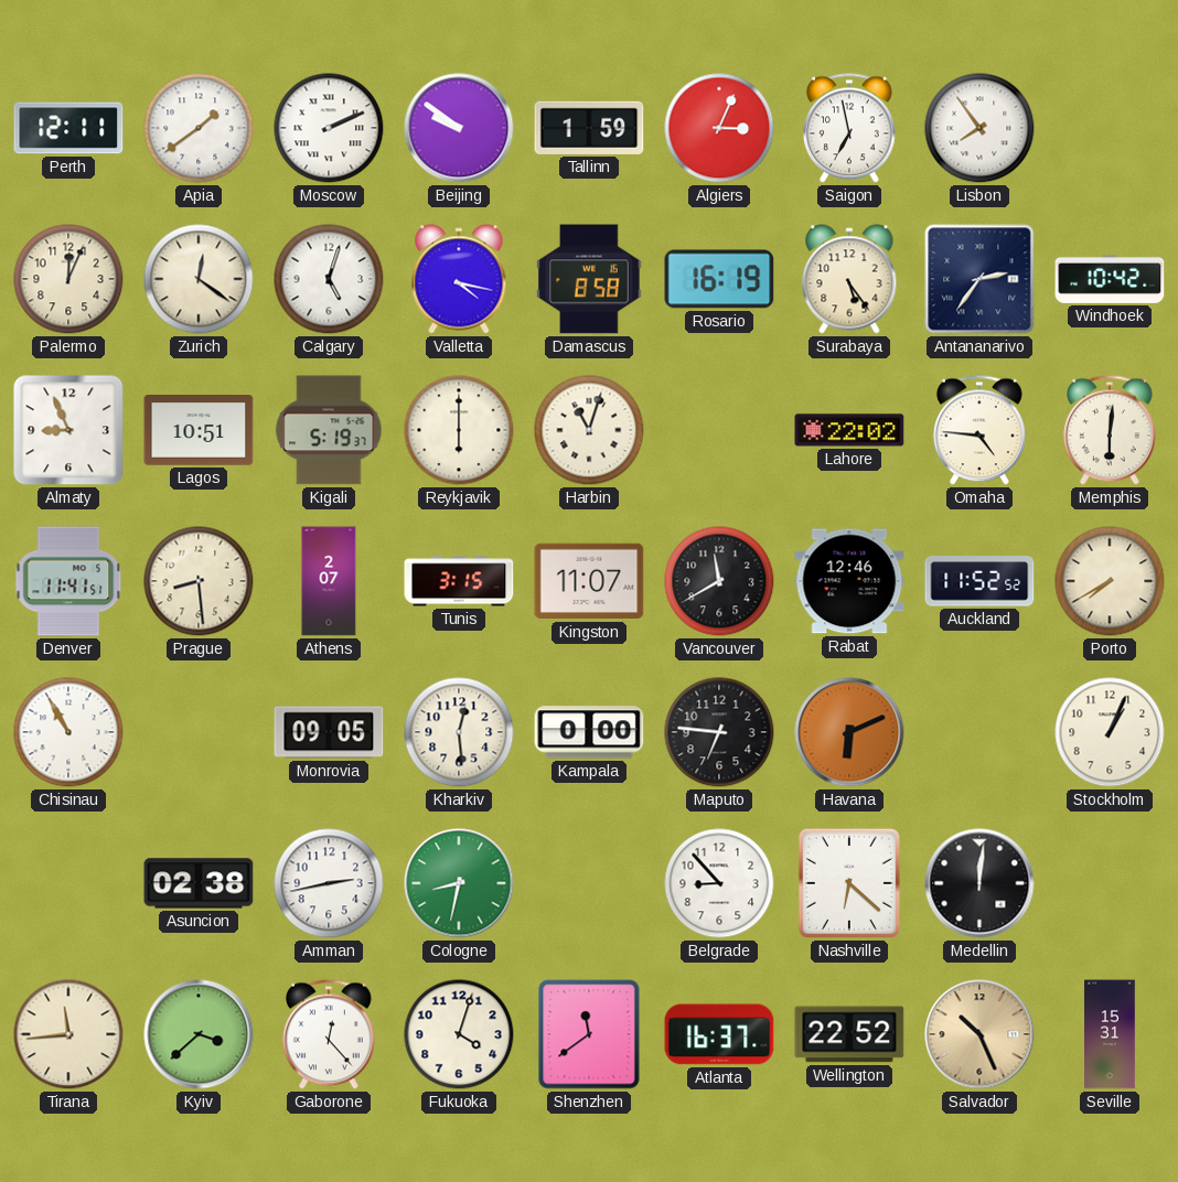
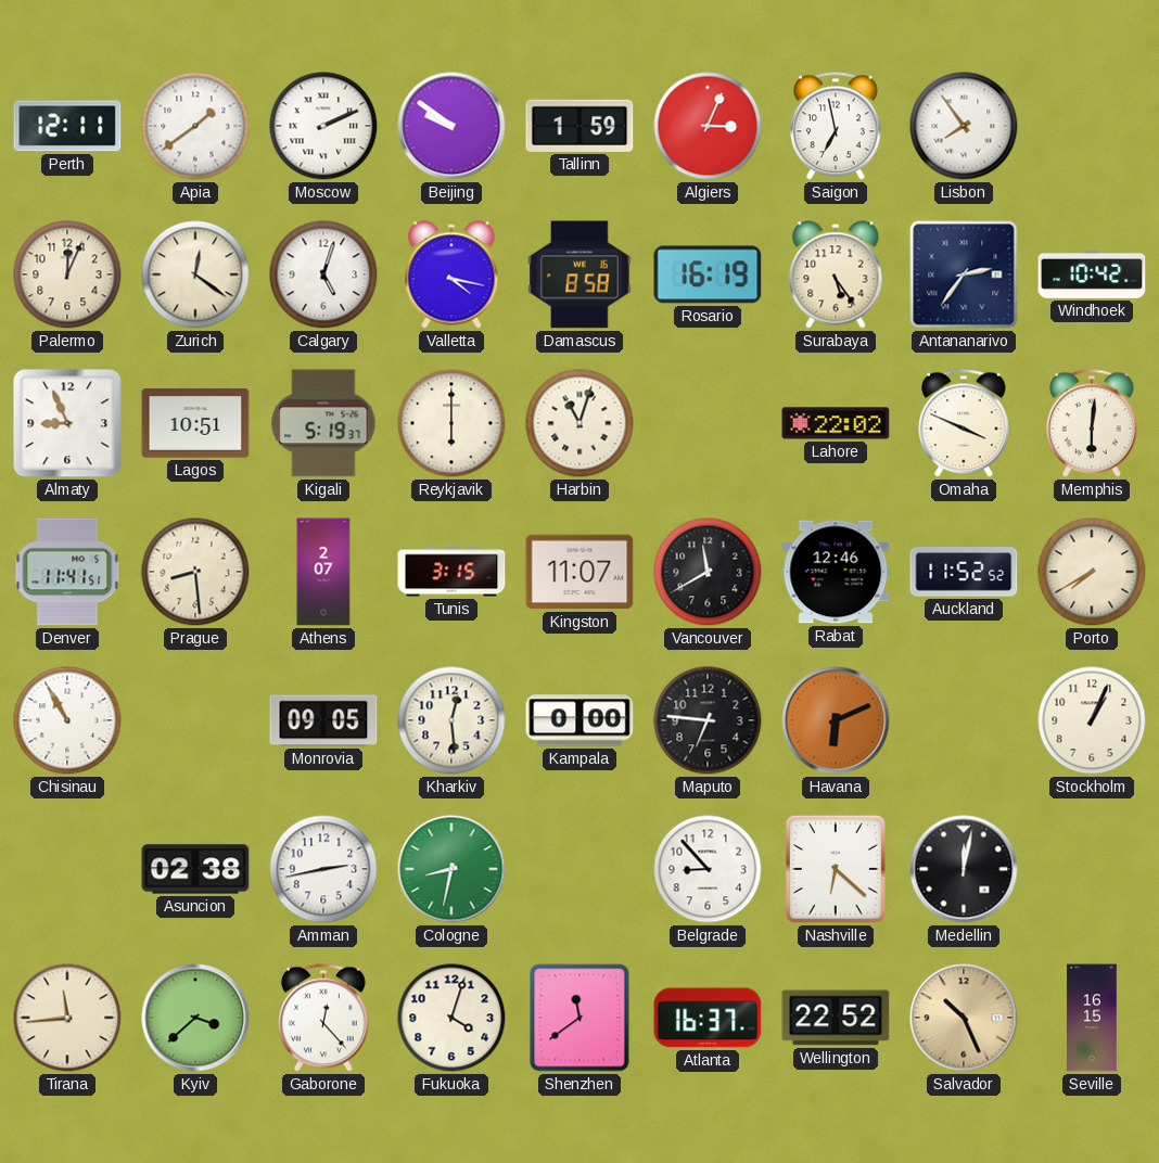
Omaha: 4:46 -> 3:49 (964, 423)
Medellin: 12:01 -> 12:02 (964, 869)
Seville: 15:31 -> 16:15 (1092, 1018)
